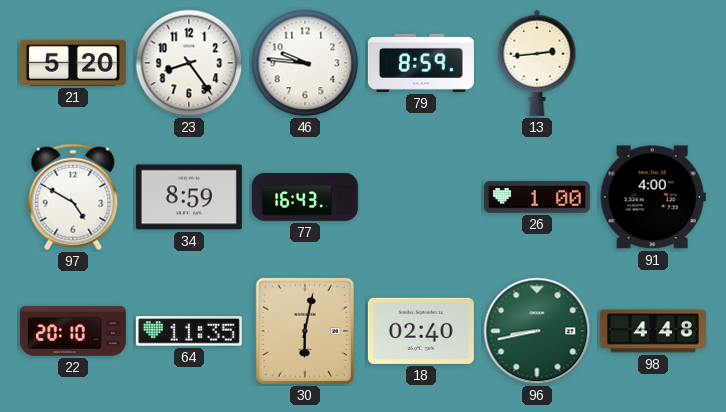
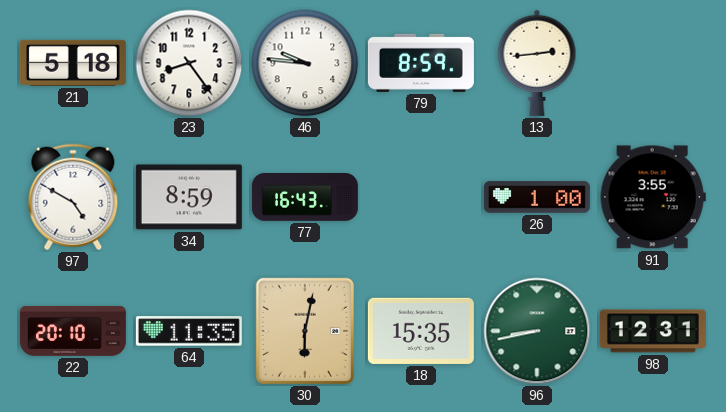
21: 5:20 -> 5:18 (73, 63)
91: 4:00 -> 3:55 (653, 197)
18: 02:40 -> 15:35 (421, 331)
98: 4:48 -> 12:31 (653, 331)
